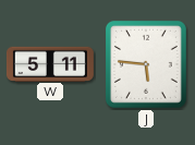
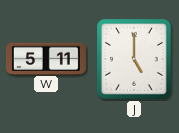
J: 5:46 -> 5:00 (134, 59)
